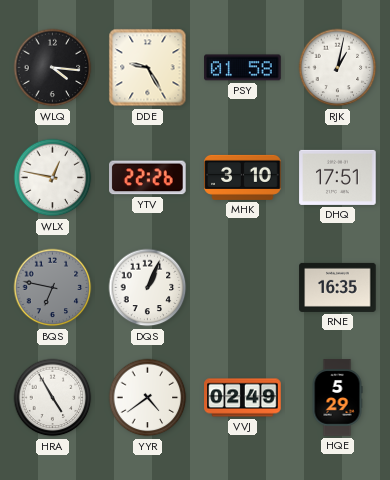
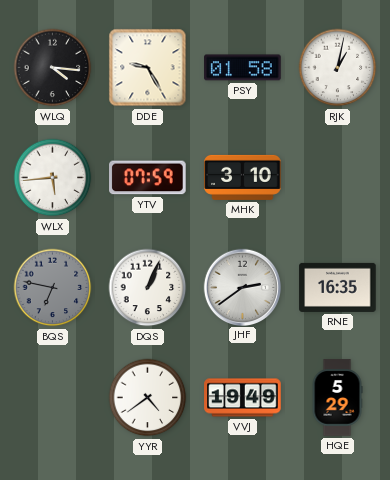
WLX: 12:47 -> 5:44 (53, 178)
YTV: 22:26 -> 07:59 (148, 178)
DHQ: 17:51 -> none (338, 177)
JHF: none -> 2:39 (242, 287)
HRA: 4:55 -> none (53, 398)
VVJ: 02:49 -> 19:49 (243, 398)
